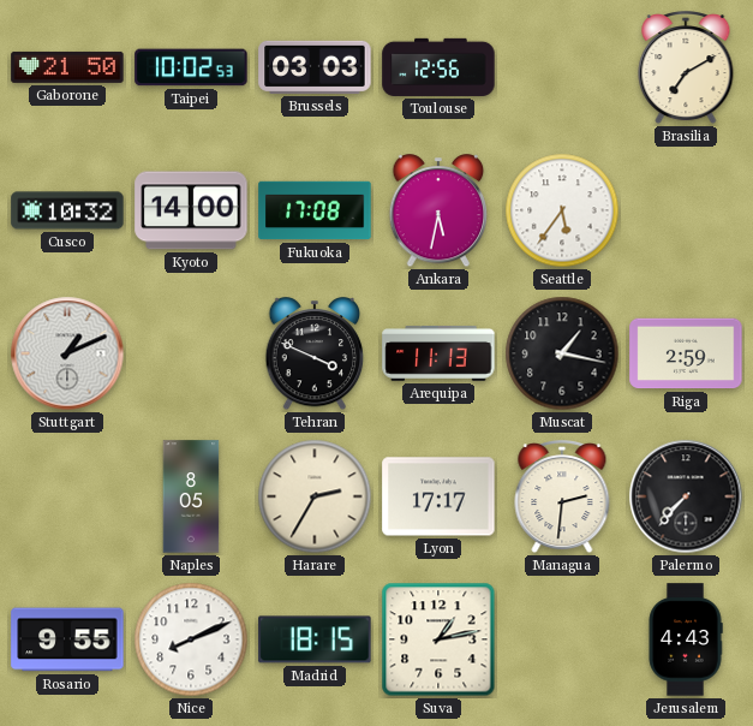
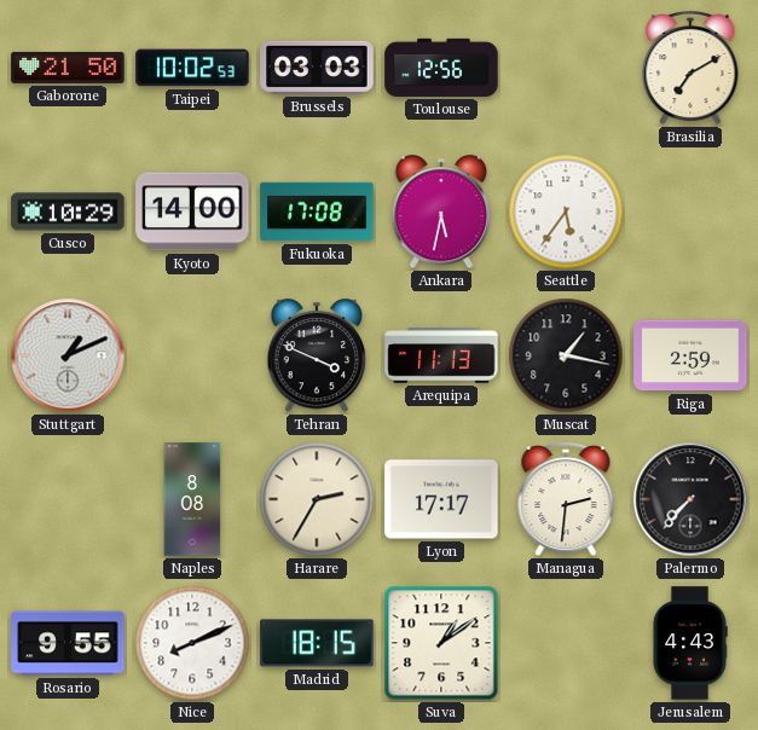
Cusco: 10:32 -> 10:29 (68, 212)
Naples: 8:05 -> 8:08 (192, 499)
Suva: 1:13 -> 1:09 (441, 643)
